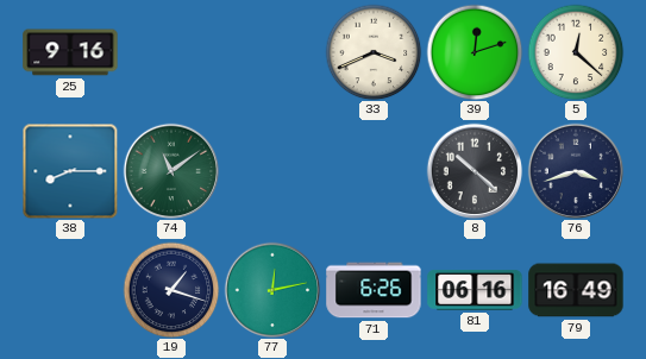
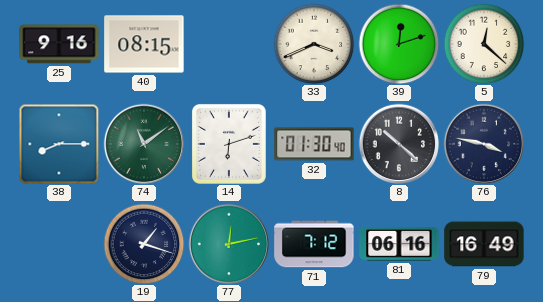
40: none -> 08:15 (144, 44)
14: none -> 6:12 (229, 144)
32: none -> 01:30 (314, 144)
76: 3:42 -> 3:47 (484, 144)
71: 6:26 -> 7:12 (314, 244)
